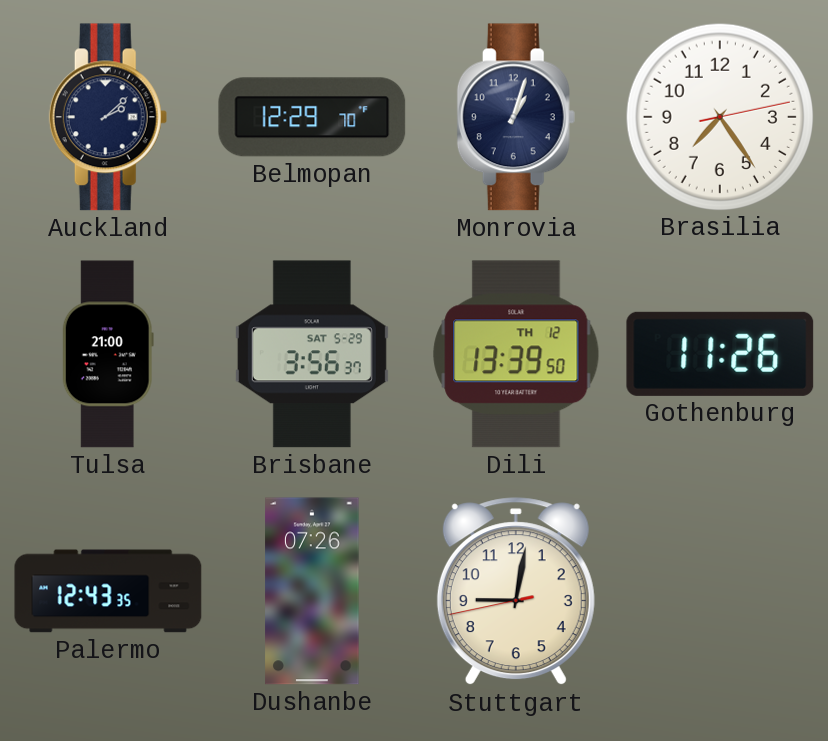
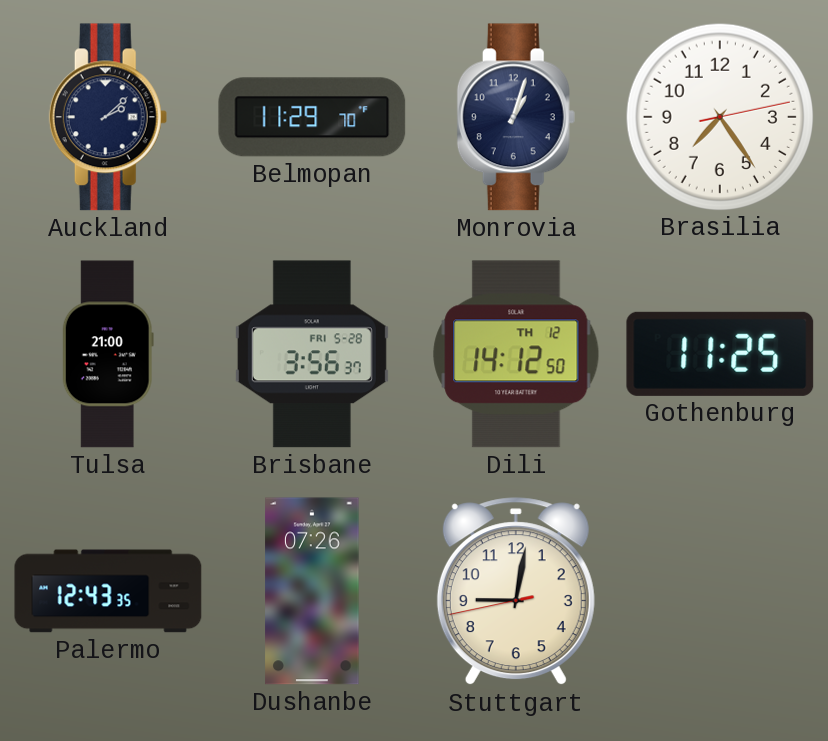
Belmopan: 12:29 -> 11:29 (312, 117)
Brisbane date: SAT 5-29 -> FRI 5-28 (312, 354)
Dili: 13:39 -> 14:12 (516, 354)
Gothenburg: 11:26 -> 11:25 (720, 354)
